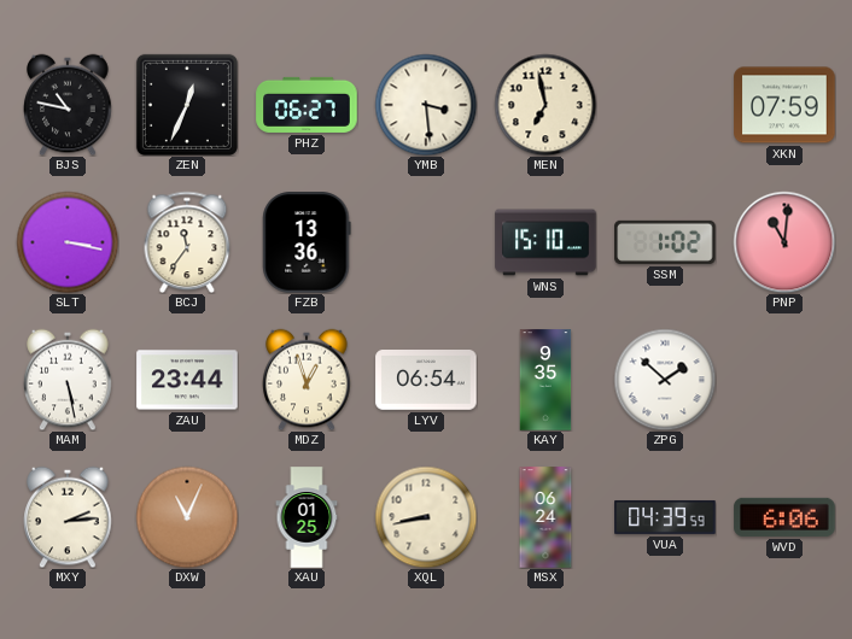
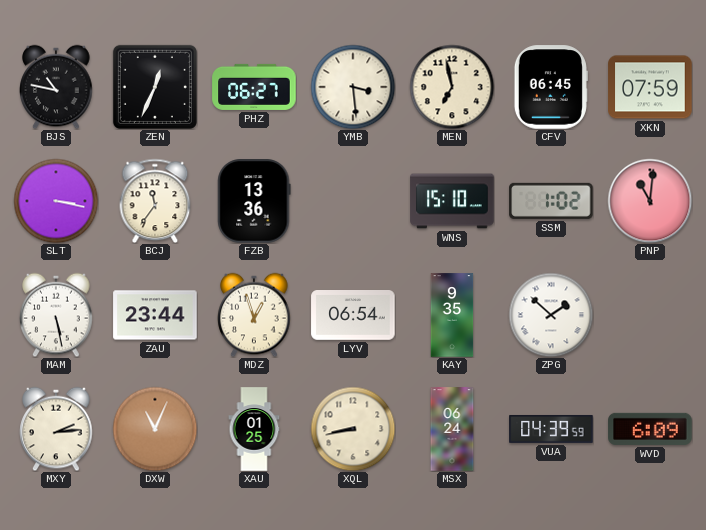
CFV: none -> 06:45 (551, 87)
WVD: 6:06 -> 6:09 (650, 429)
